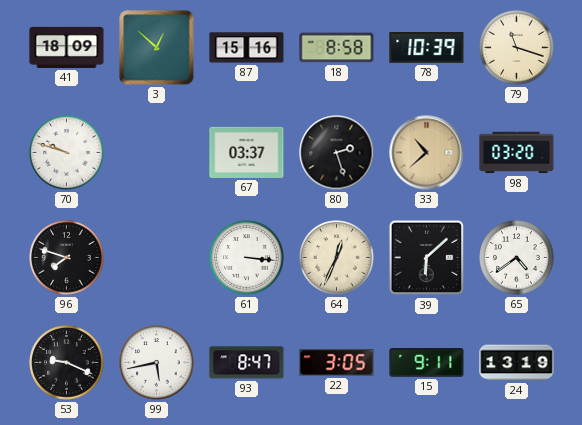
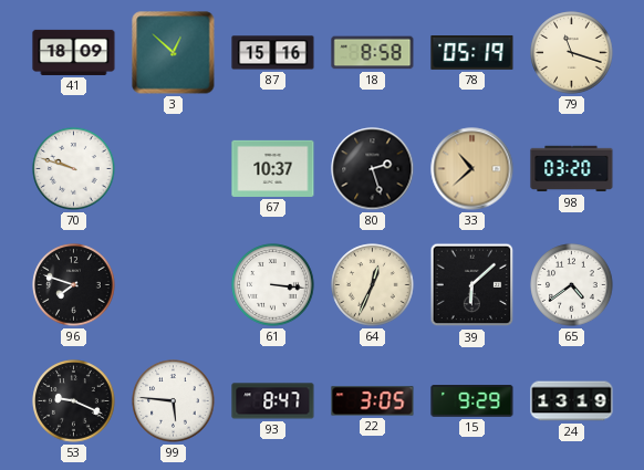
78: 10:39 -> 05:19 (472, 53)
67: 03:37 -> 10:37 (273, 168)
99: 5:43 -> 5:46 (174, 401)
15: 9:11 -> 9:29 (472, 401)
